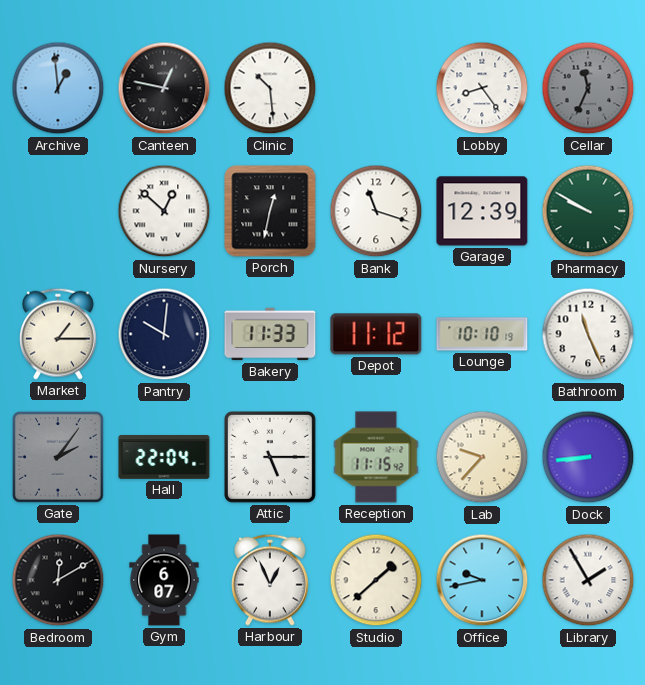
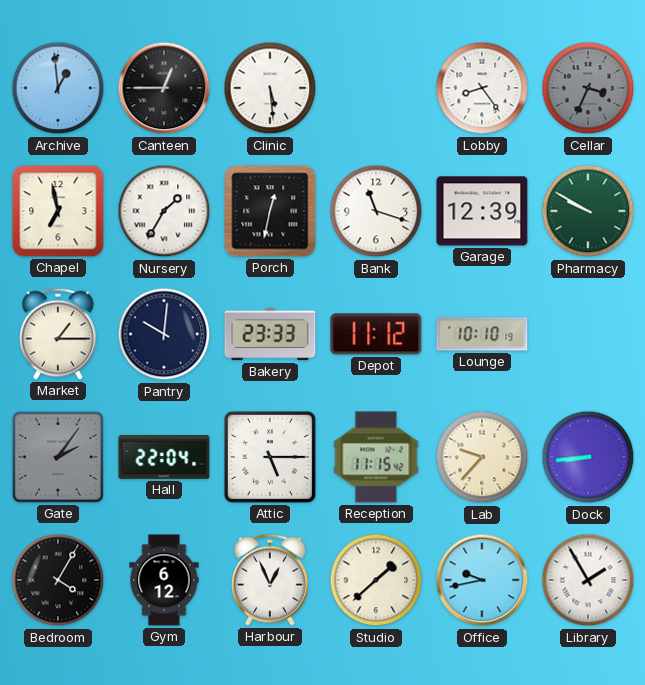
Canteen: 12:47 -> 12:45 (164, 88)
Clinic: 10:29 -> 5:29 (270, 88)
Cellar: 11:34 -> 3:34 (588, 88)
Chapel: none -> 6:58 (58, 211)
Nursery: 12:52 -> 1:35 (164, 211)
Bakery: 11:33 -> 23:33 (270, 334)
Bathroom: 11:26 -> none (588, 334)
Bedroom: 12:10 -> 4:05 (58, 580)
Gym: 6:07 -> 6:12 (164, 580)
